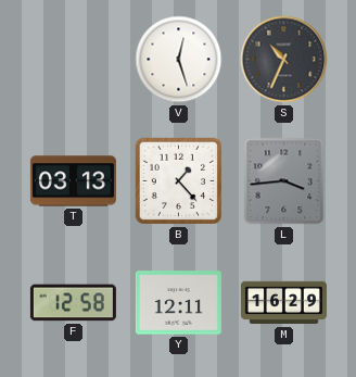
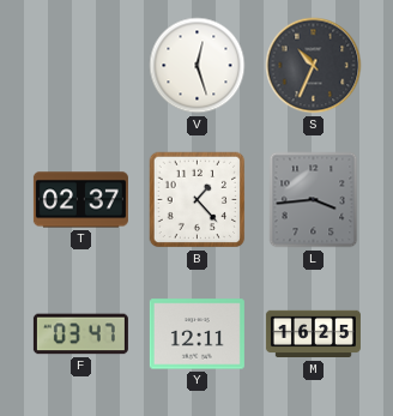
T: 03:13 -> 02:37 (80, 200)
F: 12:58 -> 03:47 (80, 334)
M: 16:29 -> 16:25 (313, 334)
